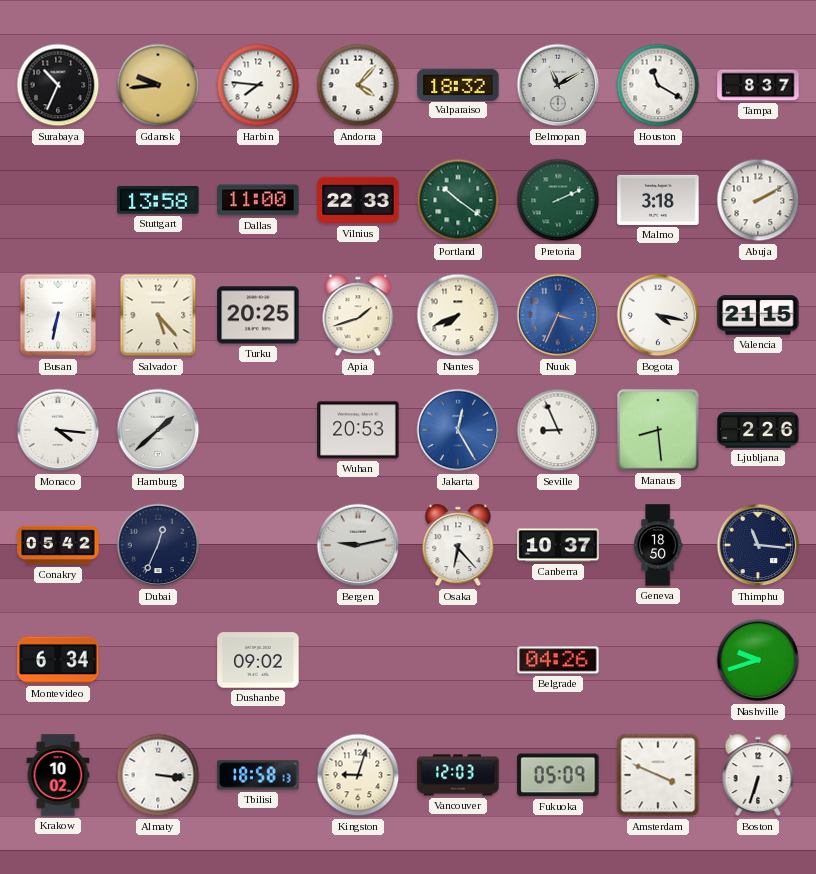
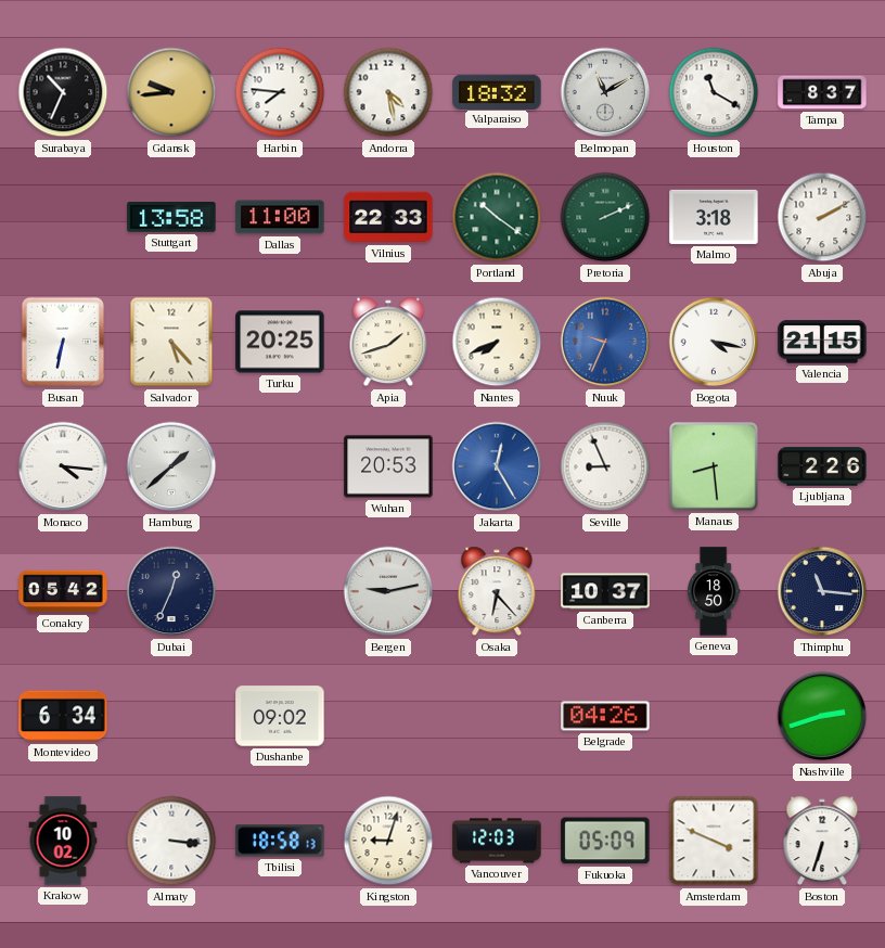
Andorra: 4:07 -> 4:28 (388, 92)
Nuuk: 3:34 -> 9:34 (605, 342)
Nashville: 9:42 -> 2:42 (822, 716)
